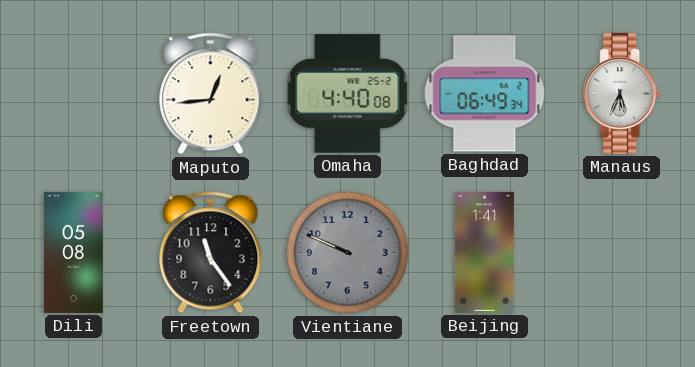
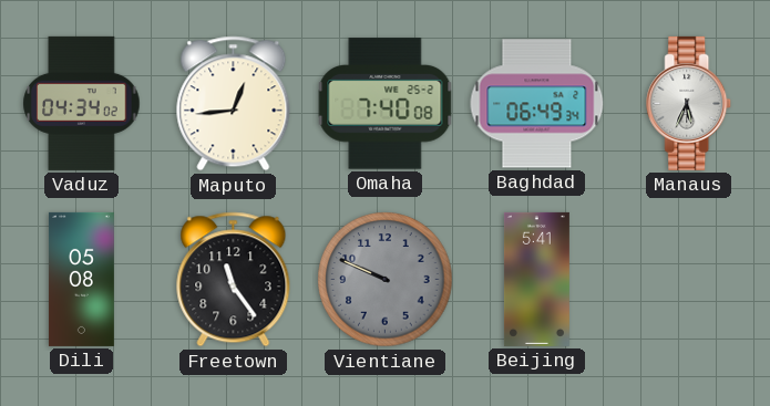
Vaduz: none -> 04:34 (82, 103)
Omaha: 4:40 -> 7:40 (386, 104)
Beijing: 1:41 -> 5:41 (536, 279)
